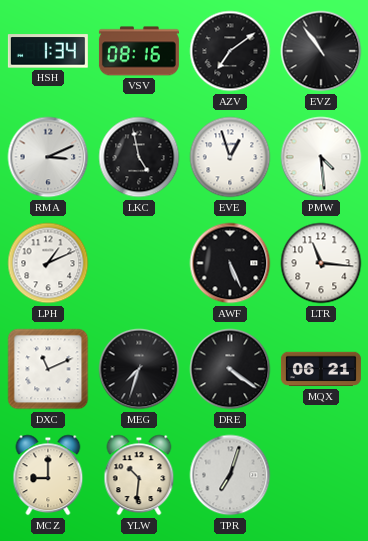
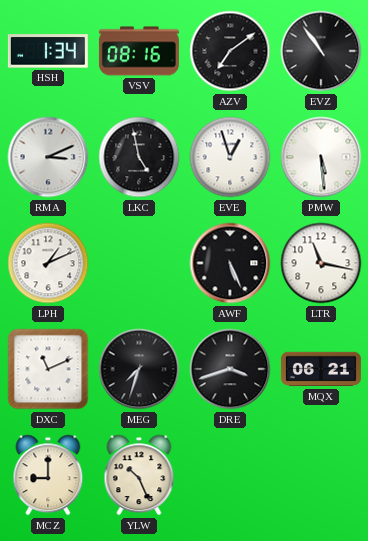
PMW: 4:29 -> 5:29 (321, 157)
LTR: 11:16 -> 11:17 (321, 263)
DRE: 4:21 -> 3:42 (230, 369)
YLW: 10:31 -> 10:26 (139, 475)
TPR: 7:03 -> none (230, 475)
